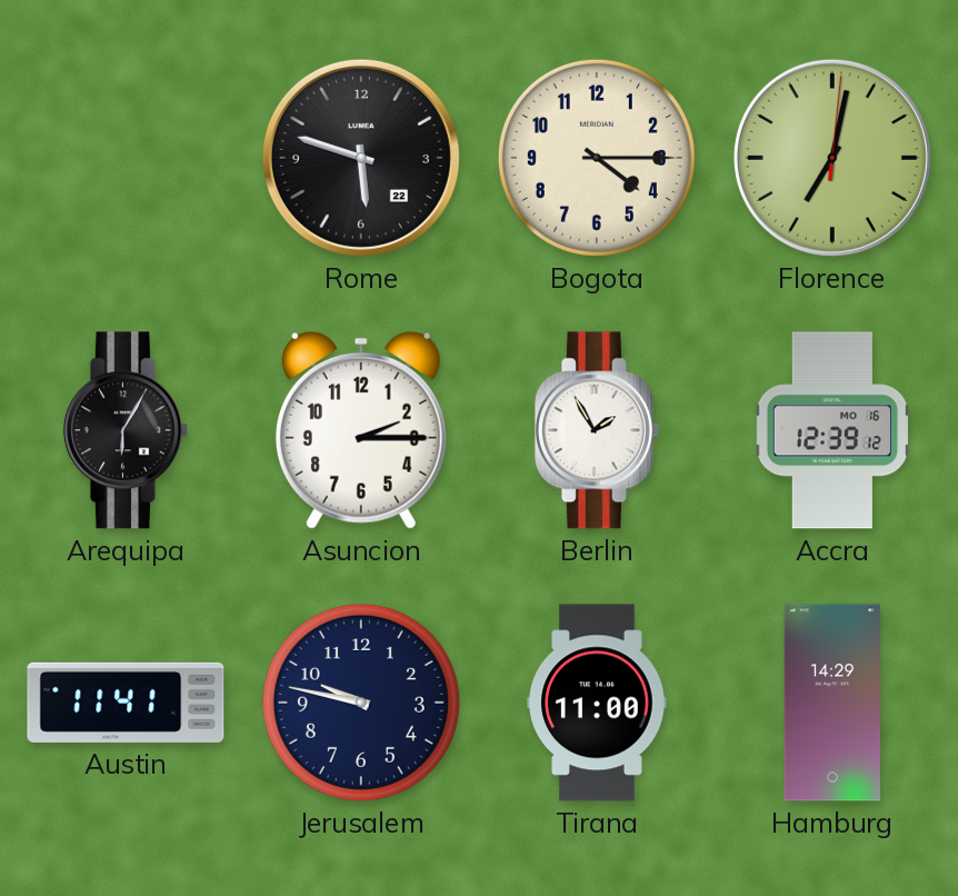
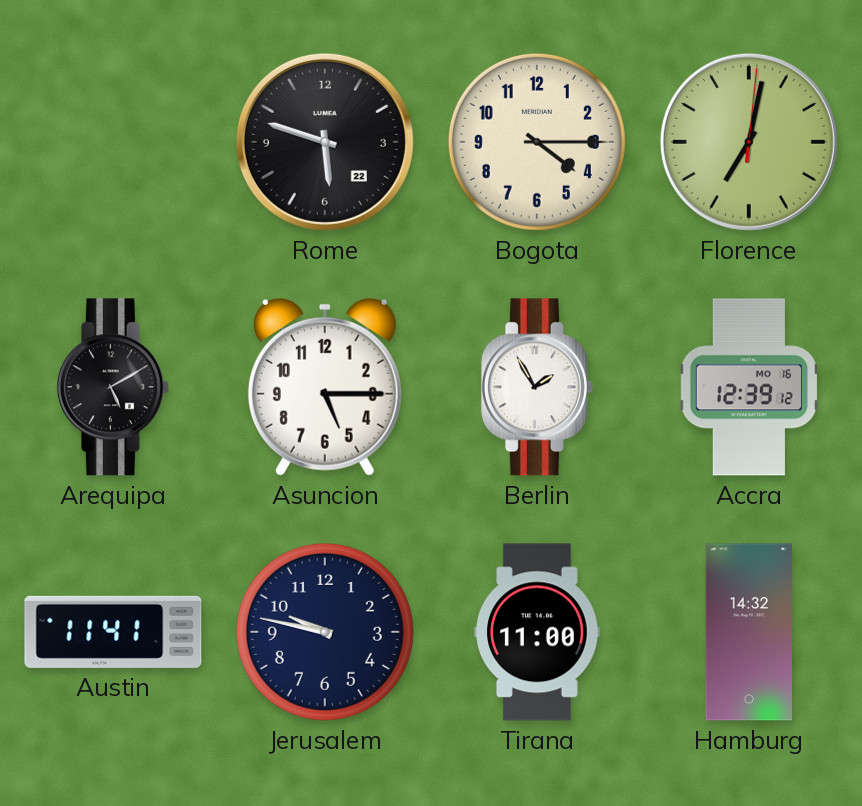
Arequipa: 6:05 -> 5:10 (113, 387)
Asuncion: 2:15 -> 5:15 (325, 387)
Hamburg: 14:29 -> 14:32 (748, 632)
